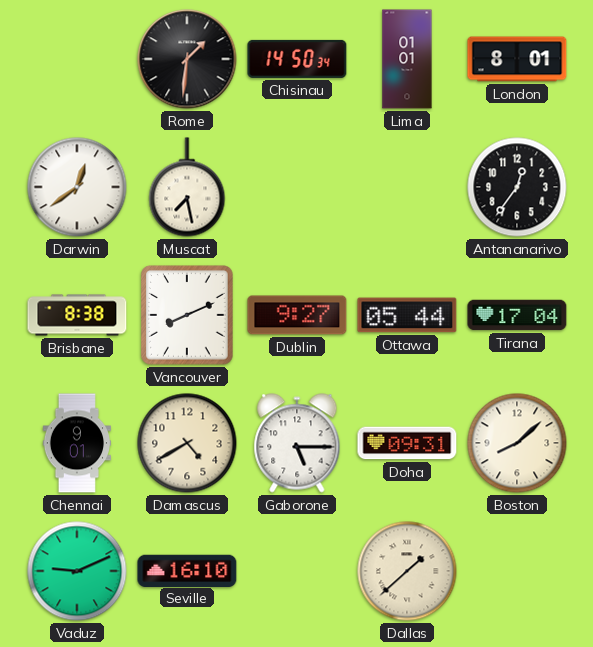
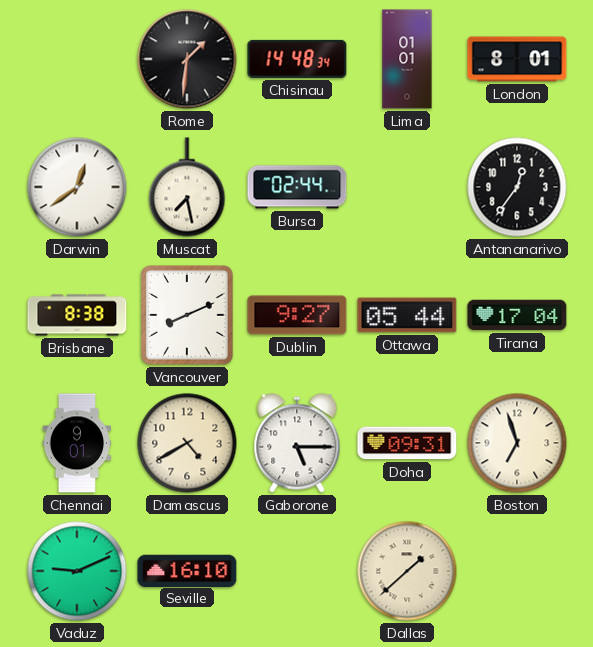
Chisinau: 14:50 -> 14:48 (297, 59)
Bursa: none -> 02:44 (297, 187)
Boston: 8:08 -> 6:57 (517, 443)
